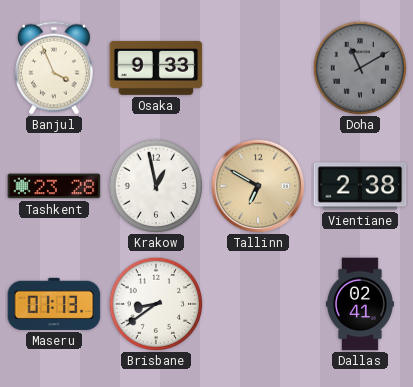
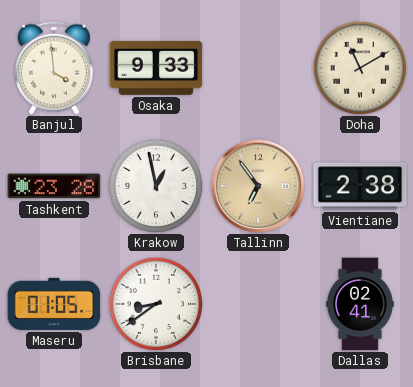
Banjul: 3:56 -> 3:59 (54, 68)
Doha dial: grey -> cream (359, 67)
Tallinn: 6:50 -> 6:54 (258, 186)
Maseru: 01:13 -> 01:05 (54, 304)
